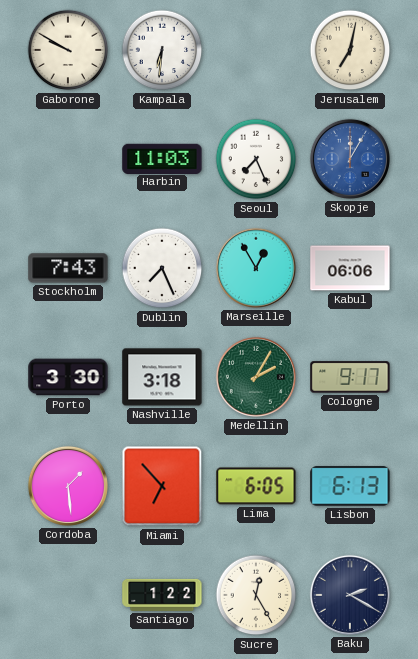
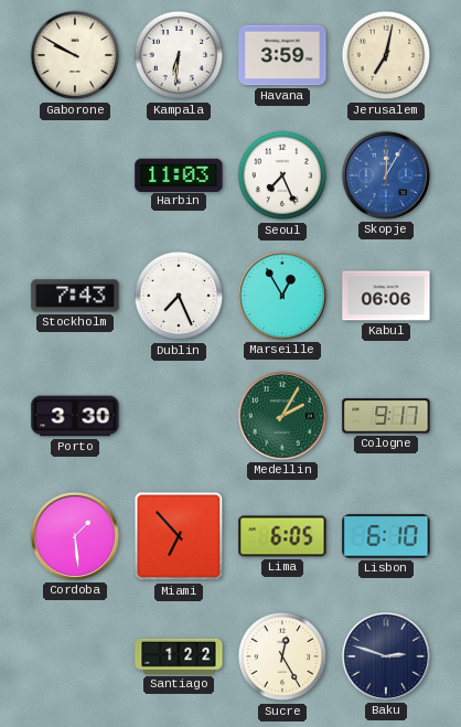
Havana: none -> 3:59 (282, 55)
Nashville: 3:18 -> none (162, 377)
Lisbon: 6:13 -> 6:10 (386, 536)
Baku: 2:20 -> 2:48 (386, 656)
